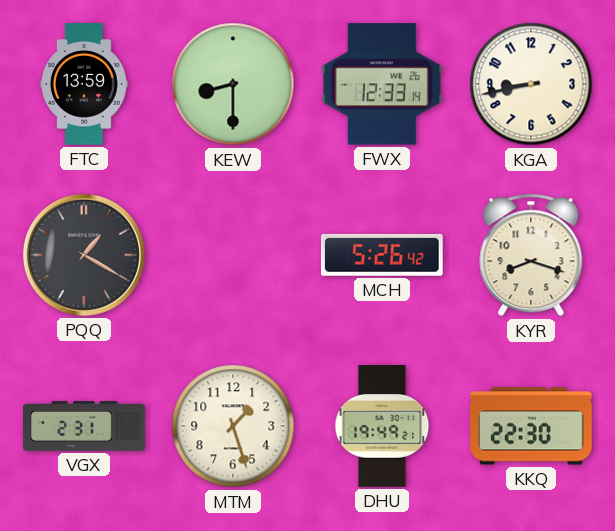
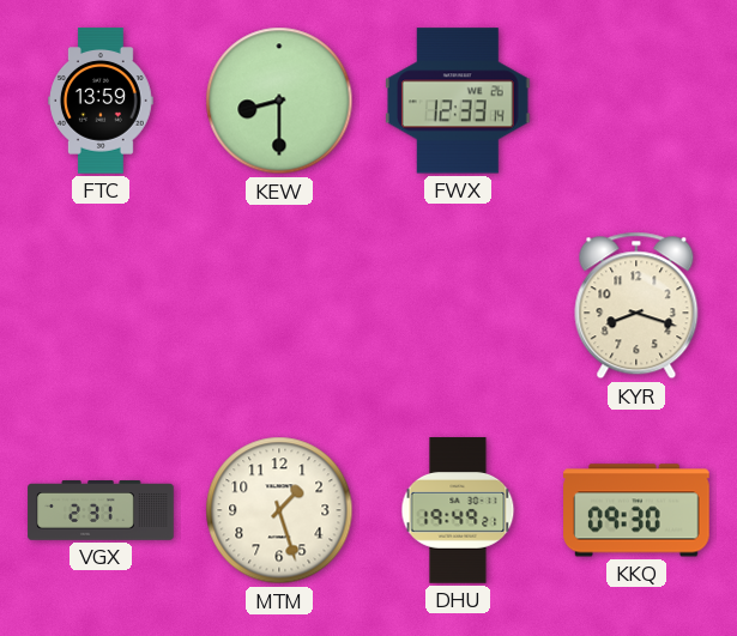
KGA: 8:43 -> none (531, 84)
PQQ: 1:20 -> none (84, 255)
MCH: 5:26 -> none (382, 255)
KKQ: 22:30 -> 09:30 (636, 510)
